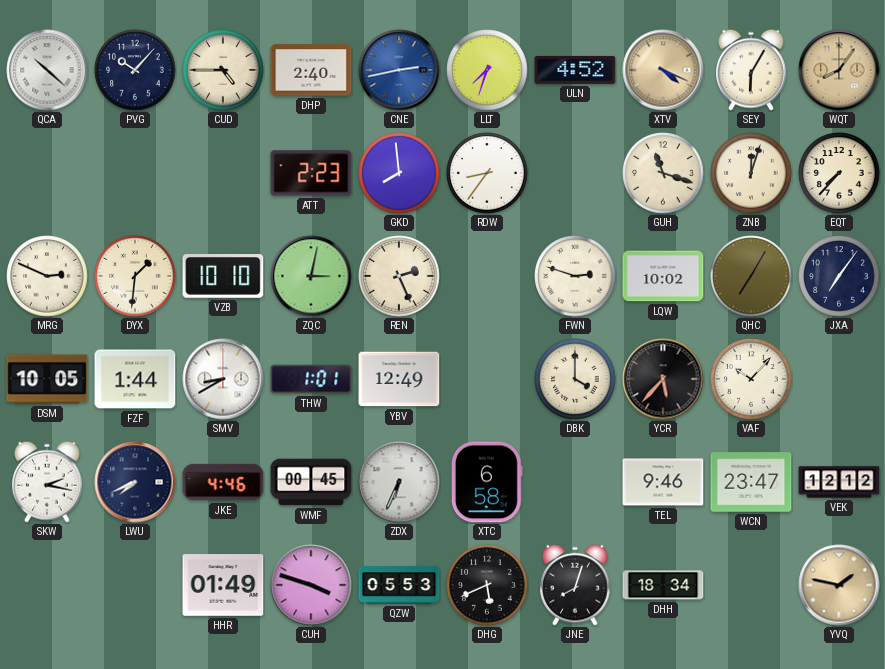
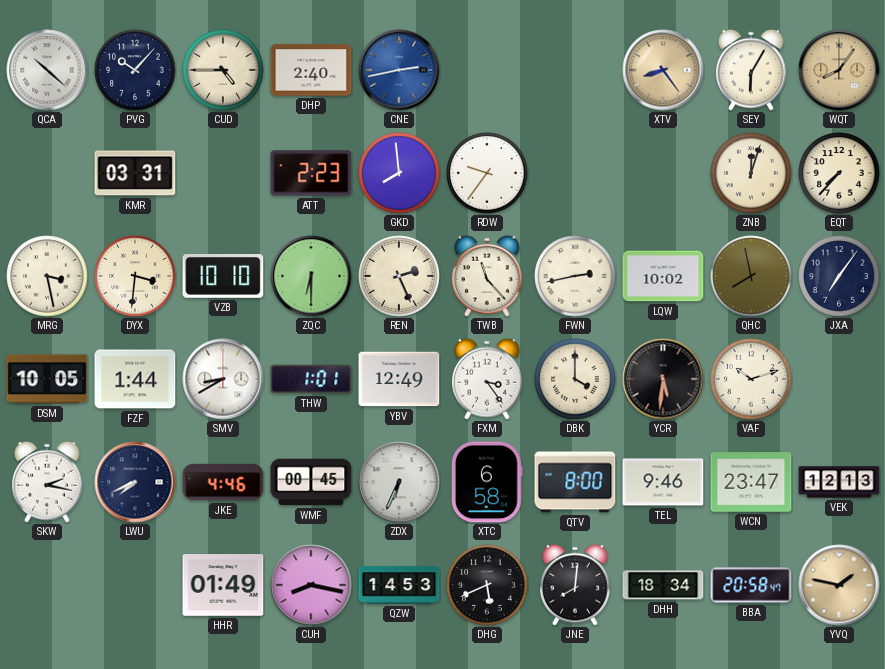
LLT: 7:33 -> none (487, 70)
ULN: 4:52 -> none (575, 70)
XTV: 4:19 -> 8:24 (663, 70)
KMR: none -> 03:31 (135, 173)
RDW: 8:36 -> 9:36 (487, 173)
GUH: 11:18 -> none (663, 173)
MRG: 2:49 -> 3:28 (47, 276)
DYX: 1:31 -> 3:31 (135, 276)
ZQC: 3:02 -> 6:30 (311, 276)
TWB: none -> 11:23 (487, 276)
FWN: 2:48 -> 2:43 (575, 276)
QHC: 7:05 -> 7:58 (751, 276)
FXM: none -> 3:24 (487, 379)
YCR: 5:37 -> 5:31 (663, 379)
VAF: 10:07 -> 10:12 (751, 379)
QTV: none -> 8:00 (575, 482)
VEK: 12:12 -> 12:13 (839, 482)
CUH: 3:48 -> 8:17 (311, 585)
QZW: 05:53 -> 14:53 (399, 585)
JNE: 8:03 -> 8:01 (575, 585)
BBA: none -> 20:58 (751, 585)
